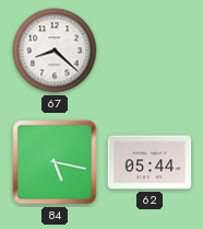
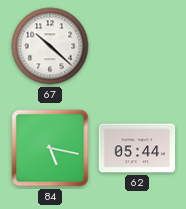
67: 8:22 -> 10:22 (50, 46)
